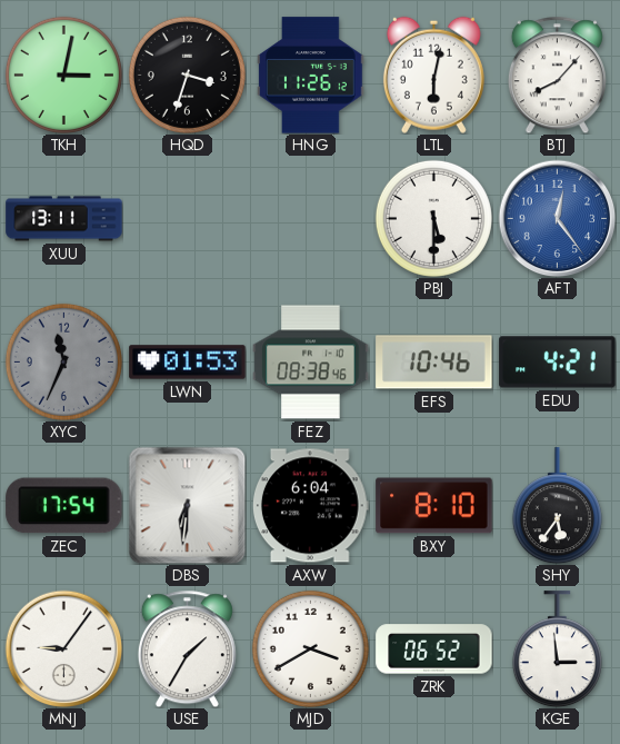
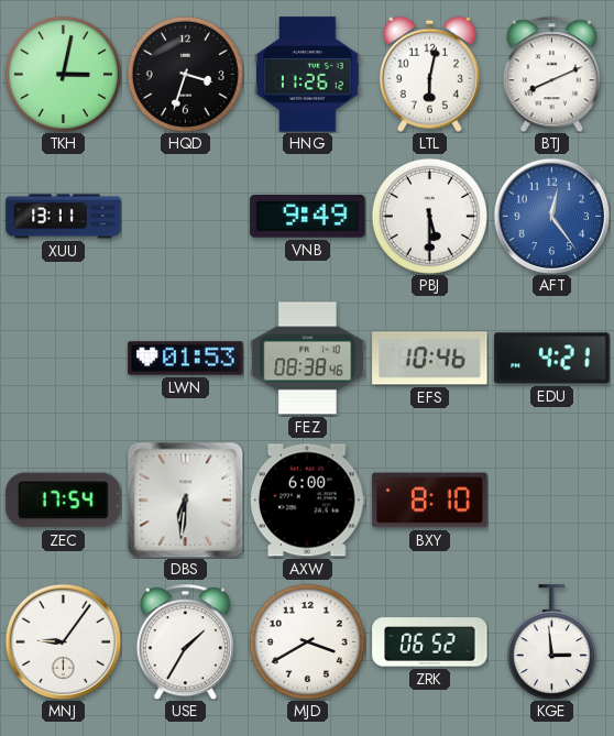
BTJ: 8:07 -> 8:11 (551, 74)
VNB: none -> 9:49 (308, 217)
XYC: 11:34 -> none (63, 361)
AXW: 6:04 -> 6:00 (307, 501)
SHY: 5:36 -> none (557, 506)
